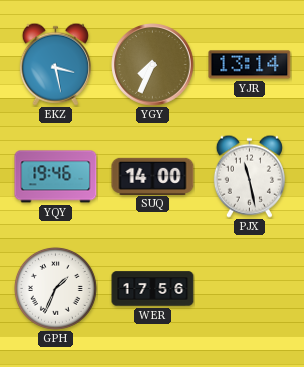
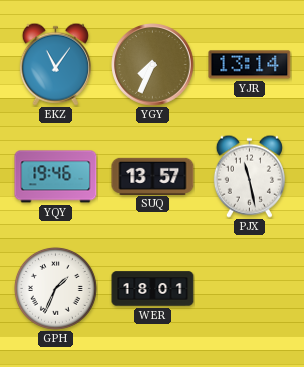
EKZ: 3:28 -> 11:06 (55, 64)
SUQ: 14:00 -> 13:57 (153, 176)
WER: 17:56 -> 18:01 (153, 289)
